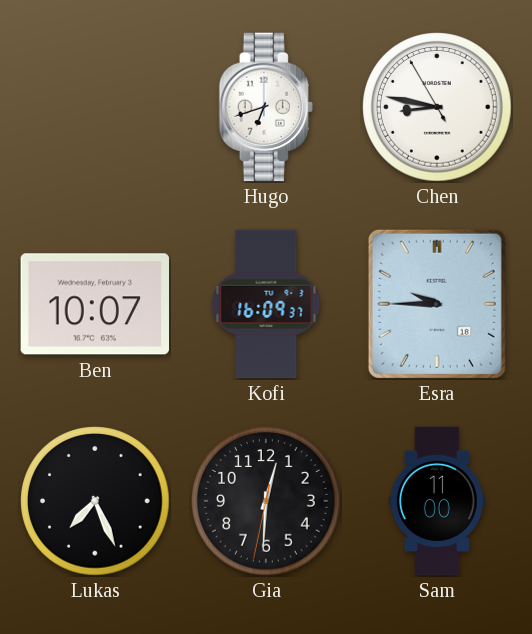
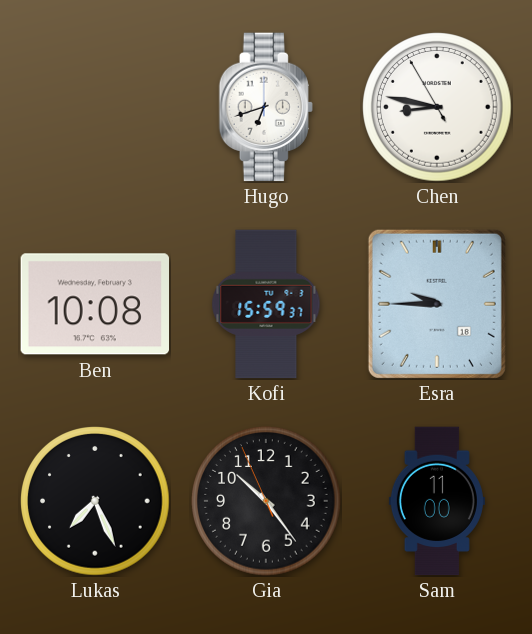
Ben: 10:07 -> 10:08 (95, 304)
Kofi: 16:09 -> 15:59 (266, 304)
Gia: 12:30 -> 10:23 (266, 501)
